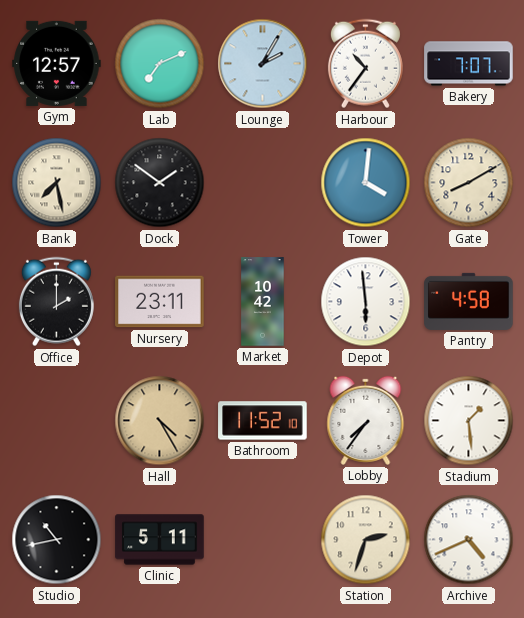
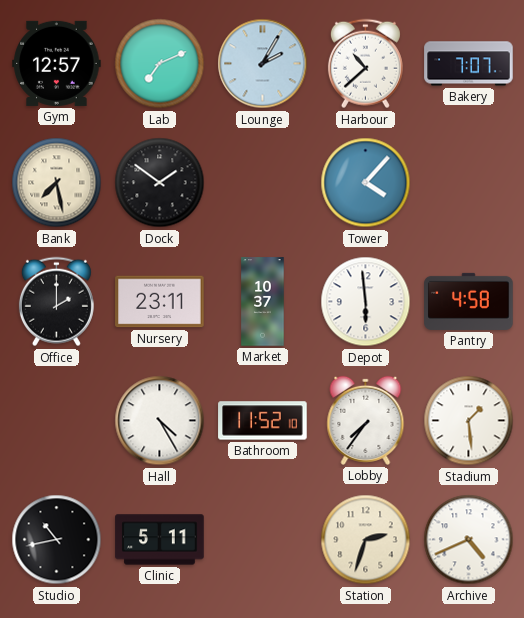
Harbour: 10:36 -> 10:38 (365, 64)
Tower: 4:01 -> 4:07 (366, 183)
Gate: 8:10 -> none (469, 183)
Market: 10:42 -> 10:37 (263, 302)
Hall dial: champagne -> white (160, 421)
